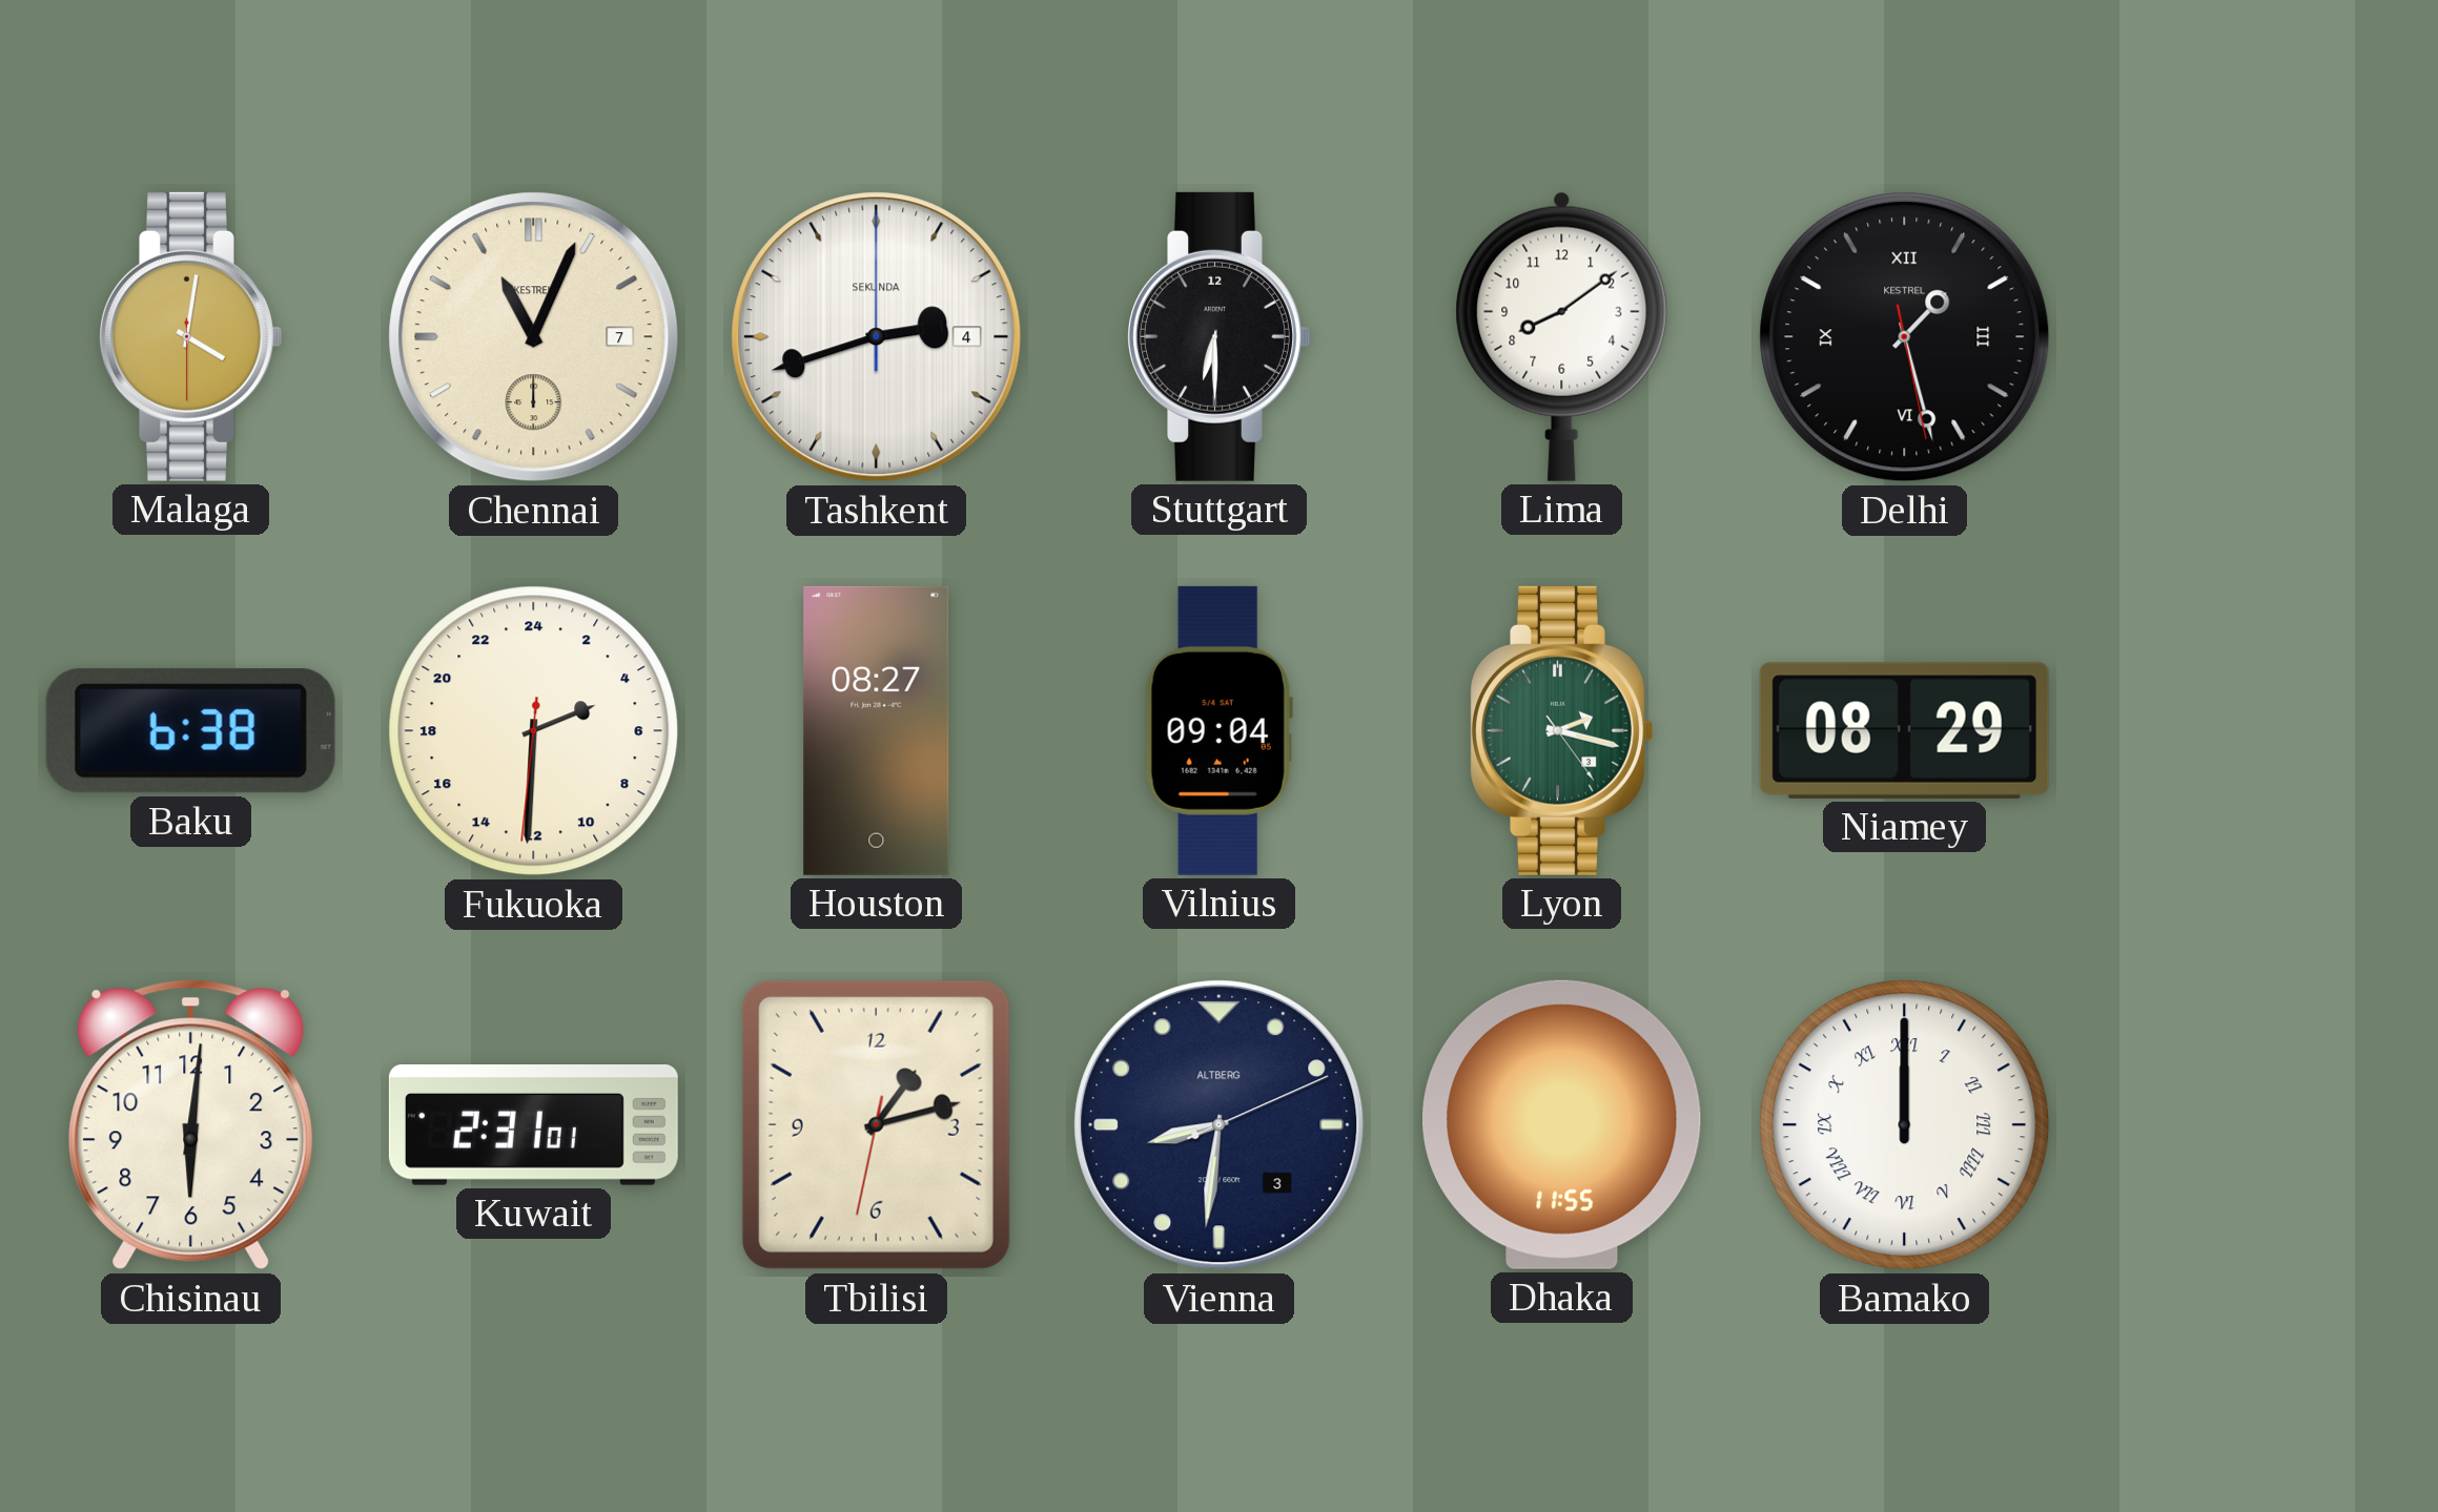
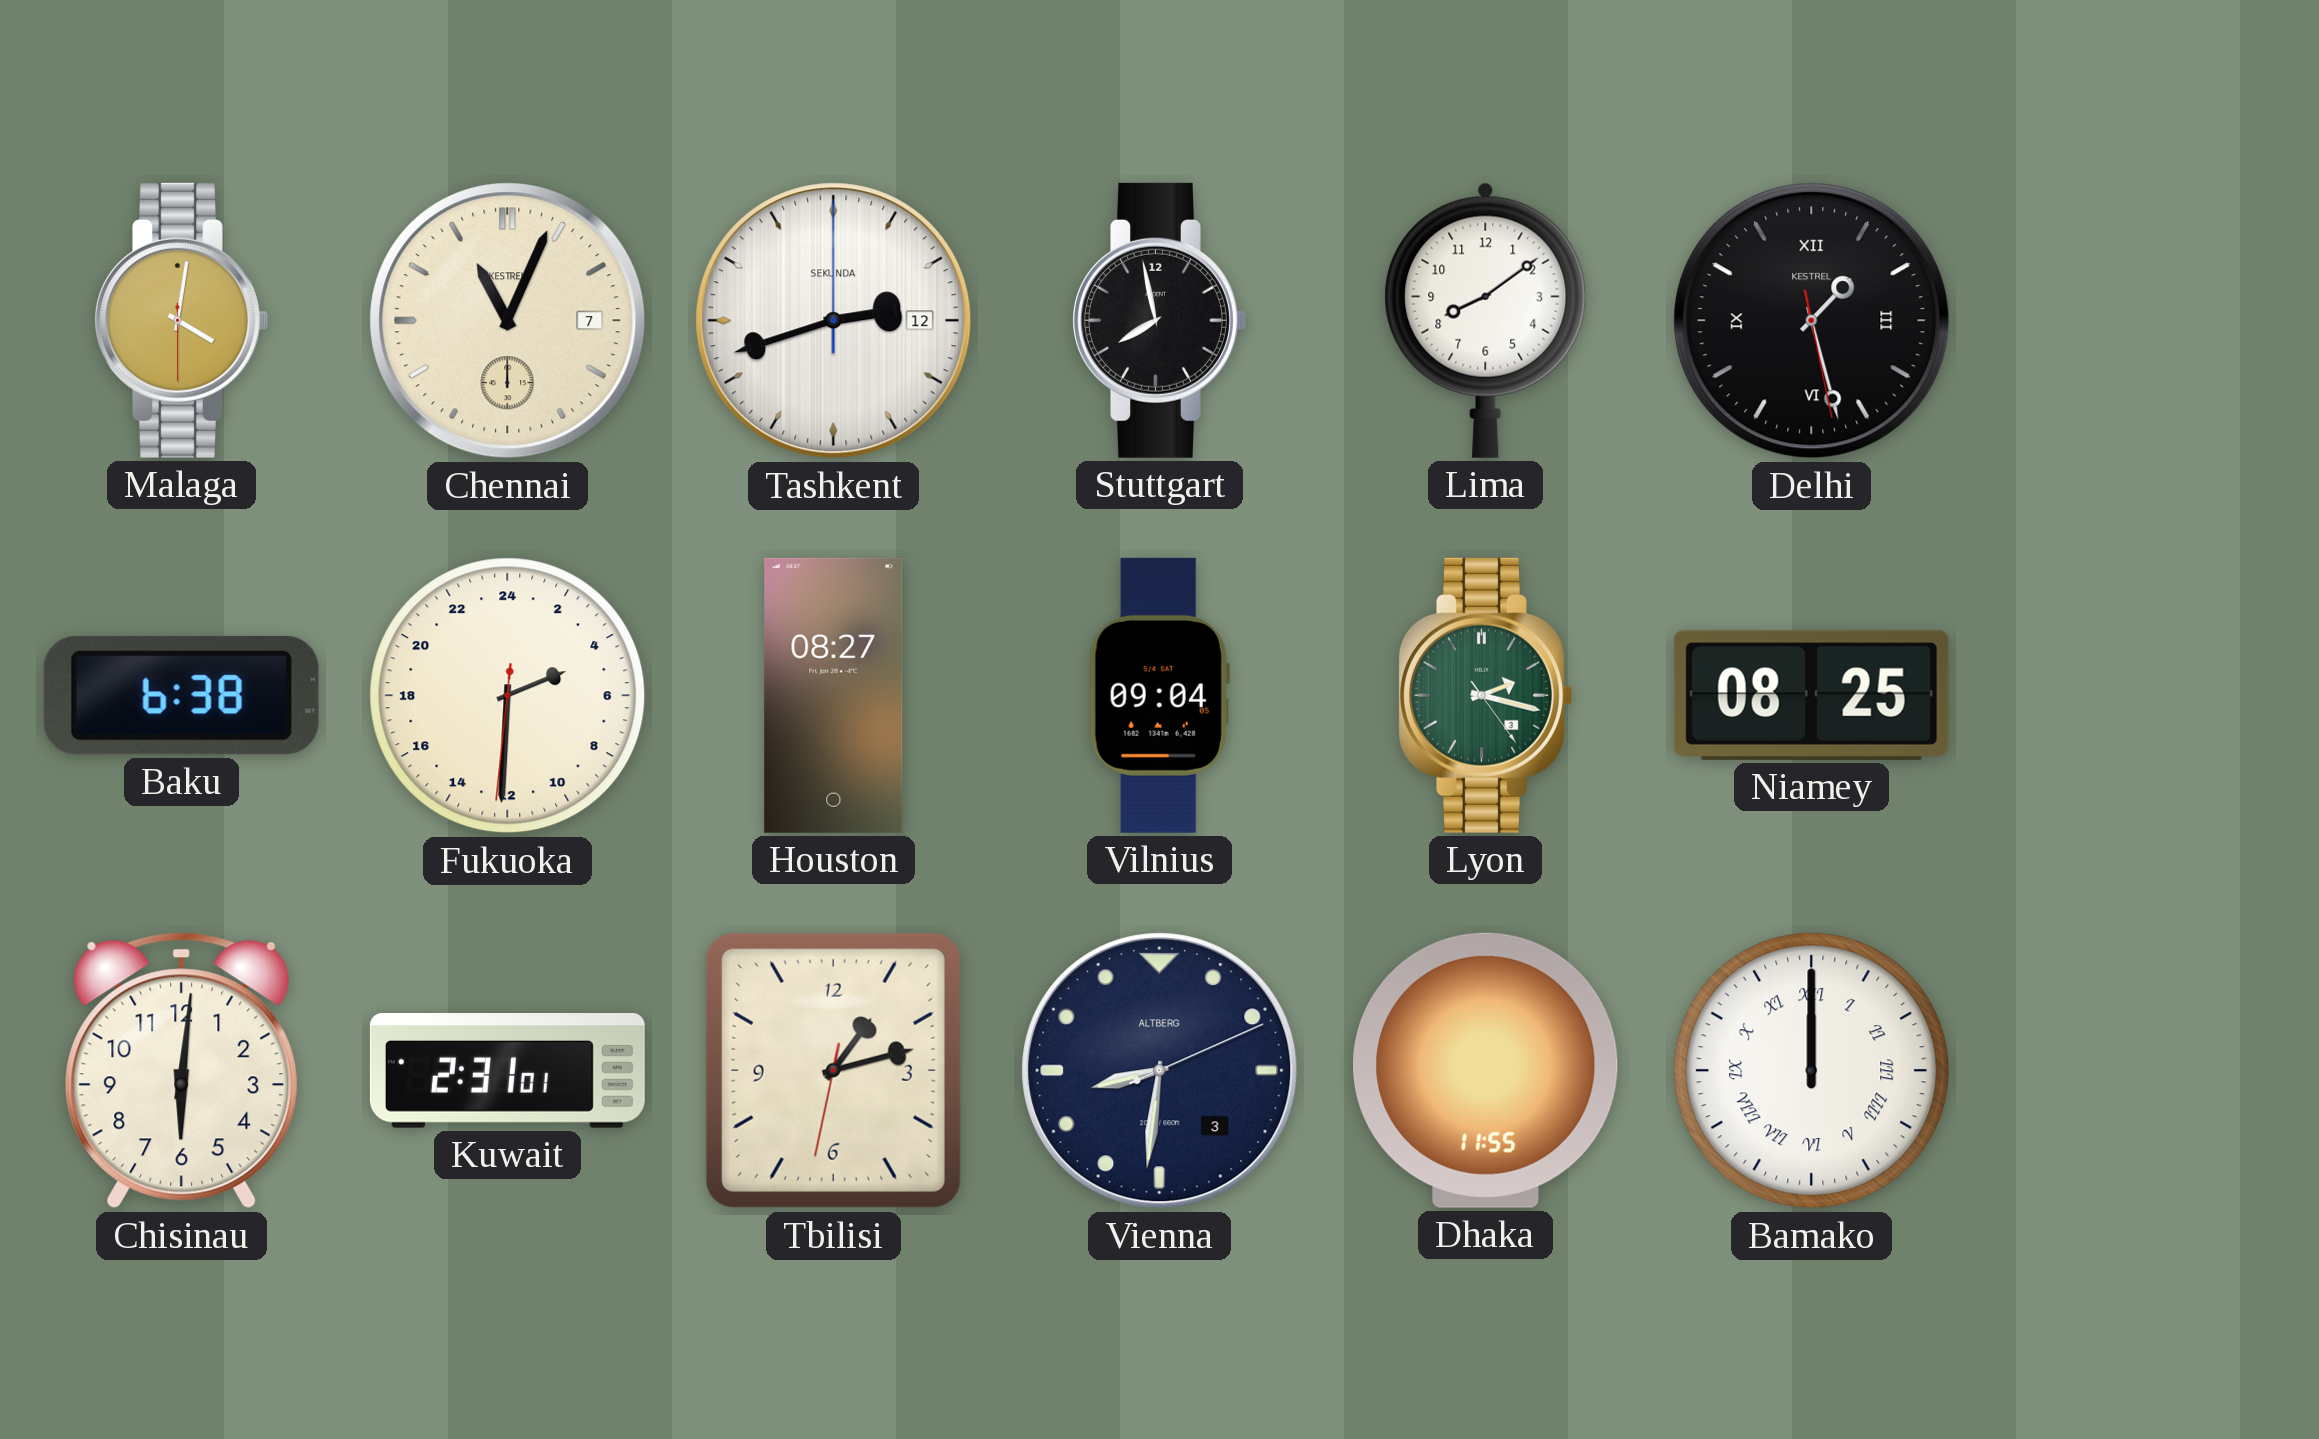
Tashkent date: 4 -> 12 (834, 321)
Stuttgart: 6:30 -> 7:58 (1159, 320)
Niamey: 08:29 -> 08:25 (1811, 695)
